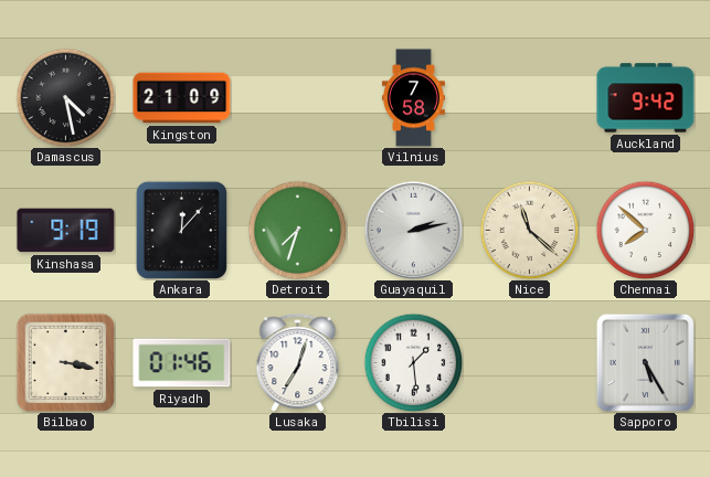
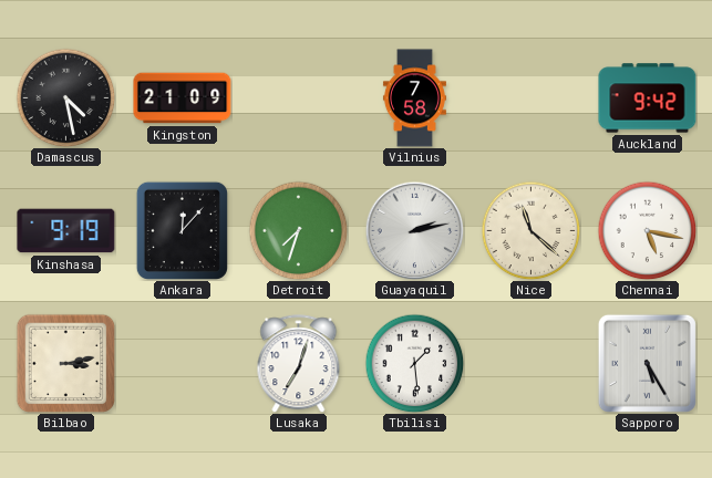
Chennai: 7:52 -> 5:17 (647, 230)
Bilbao: 3:17 -> 3:13 (65, 363)
Riyadh: 01:46 -> none (182, 363)
